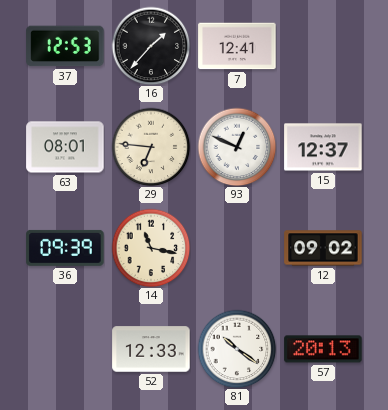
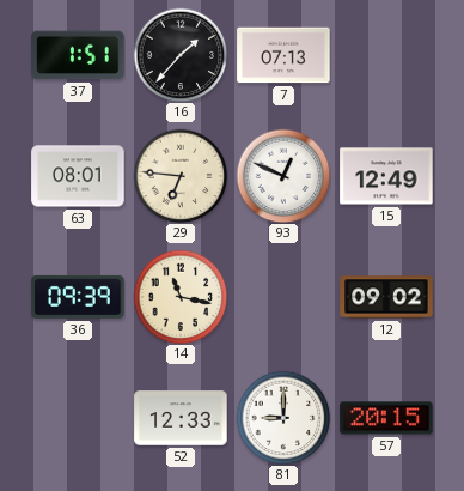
37: 12:53 -> 1:51 (78, 55)
7: 12:41 -> 07:13 (283, 55)
15: 12:37 -> 12:49 (386, 176)
81: 10:21 -> 9:00 (283, 418)
57: 20:13 -> 20:15 (386, 418)
